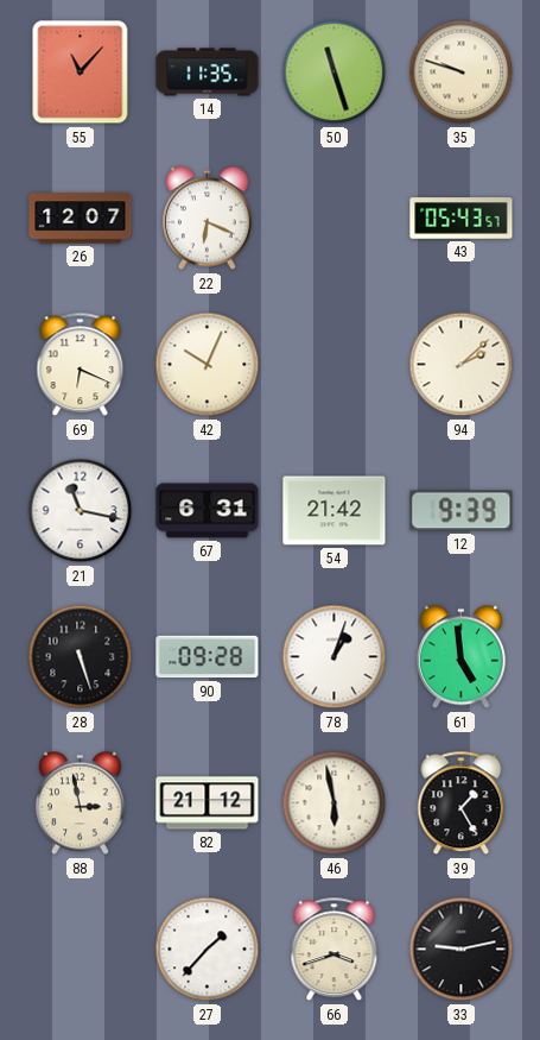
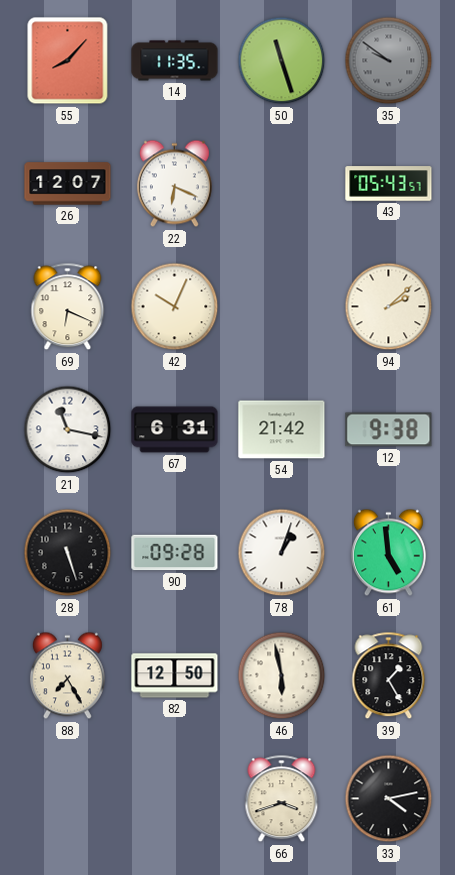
55: 11:07 -> 8:07 (68, 61)
35: 9:48 -> 9:51 (389, 61)
35 dial: cream -> grey (389, 61)
12: 9:39 -> 9:38 (389, 430)
88: 2:58 -> 7:25 (67, 676)
82: 21:12 -> 12:50 (175, 676)
27: 1:37 -> none (208, 950)
33: 9:13 -> 4:13 (389, 799)
